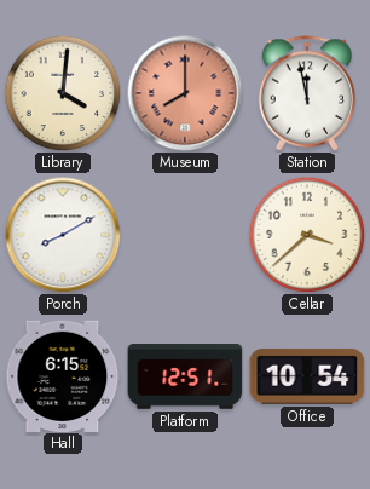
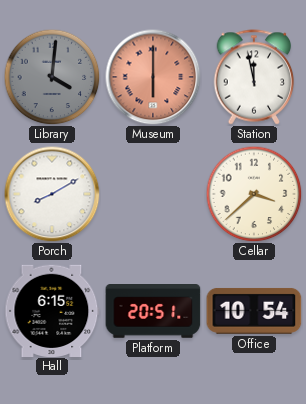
Library dial: cream -> grey (52, 77)
Museum: 8:00 -> 6:00 (153, 77)
Platform: 12:51 -> 20:51 (153, 311)
